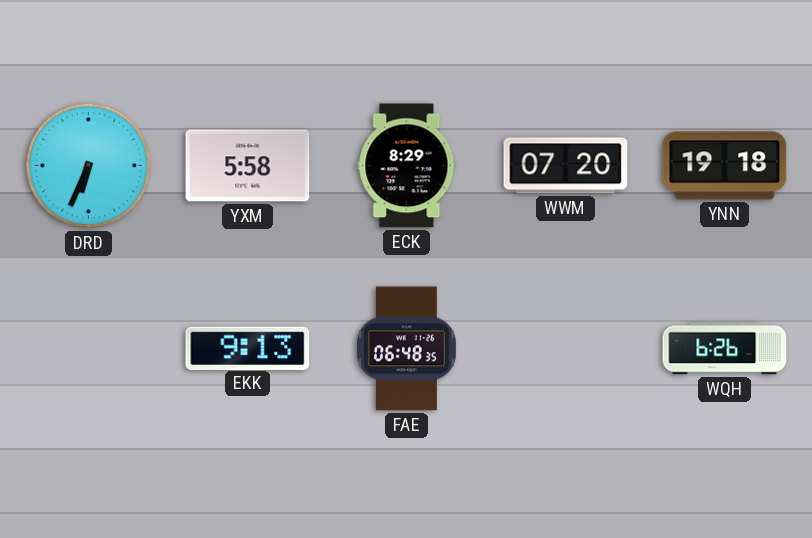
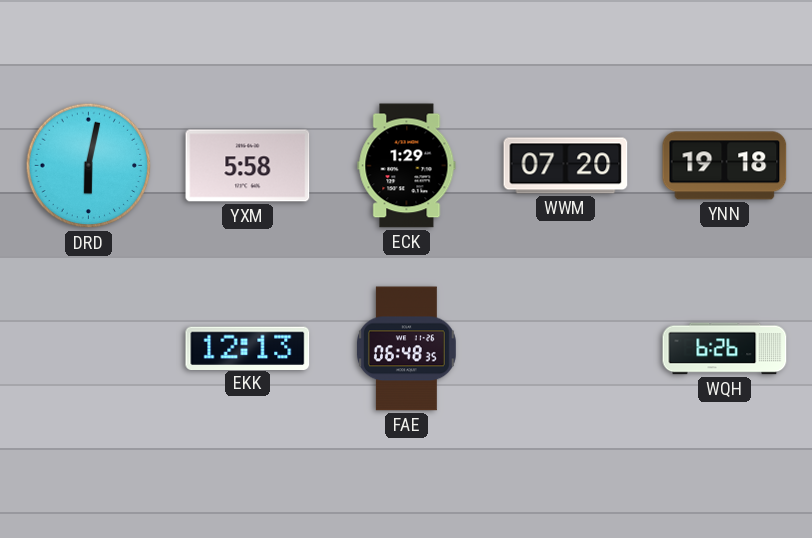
DRD: 6:34 -> 6:02 (89, 166)
ECK: 8:29 -> 1:29 (407, 166)
EKK: 9:13 -> 12:13 (248, 348)
